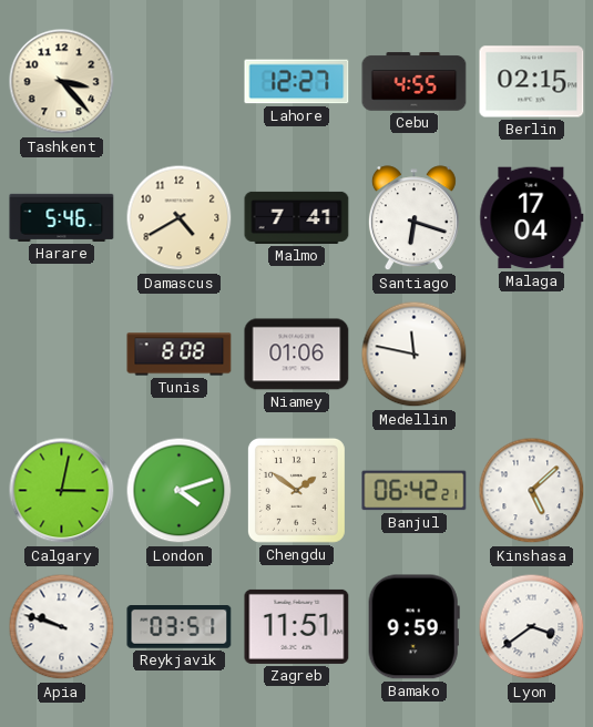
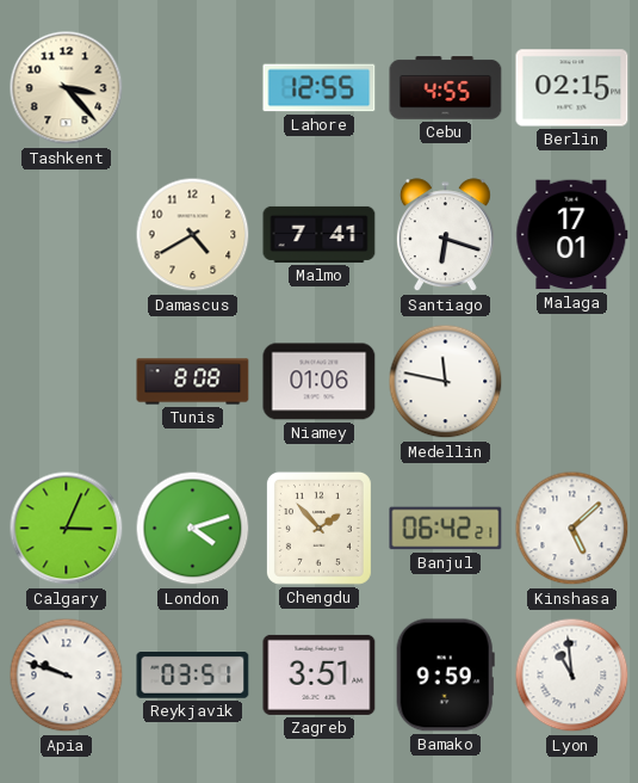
Lahore: 12:27 -> 12:55 (320, 88)
Harare: 5:46 -> none (62, 217)
Malaga: 17:04 -> 17:01 (572, 235)
Calgary: 3:02 -> 3:04 (67, 529)
Chengdu: 1:51 -> 1:53 (318, 528)
Zagreb: 11:51 -> 3:51 (320, 674)
Lyon: 3:39 -> 10:59 (572, 676)
